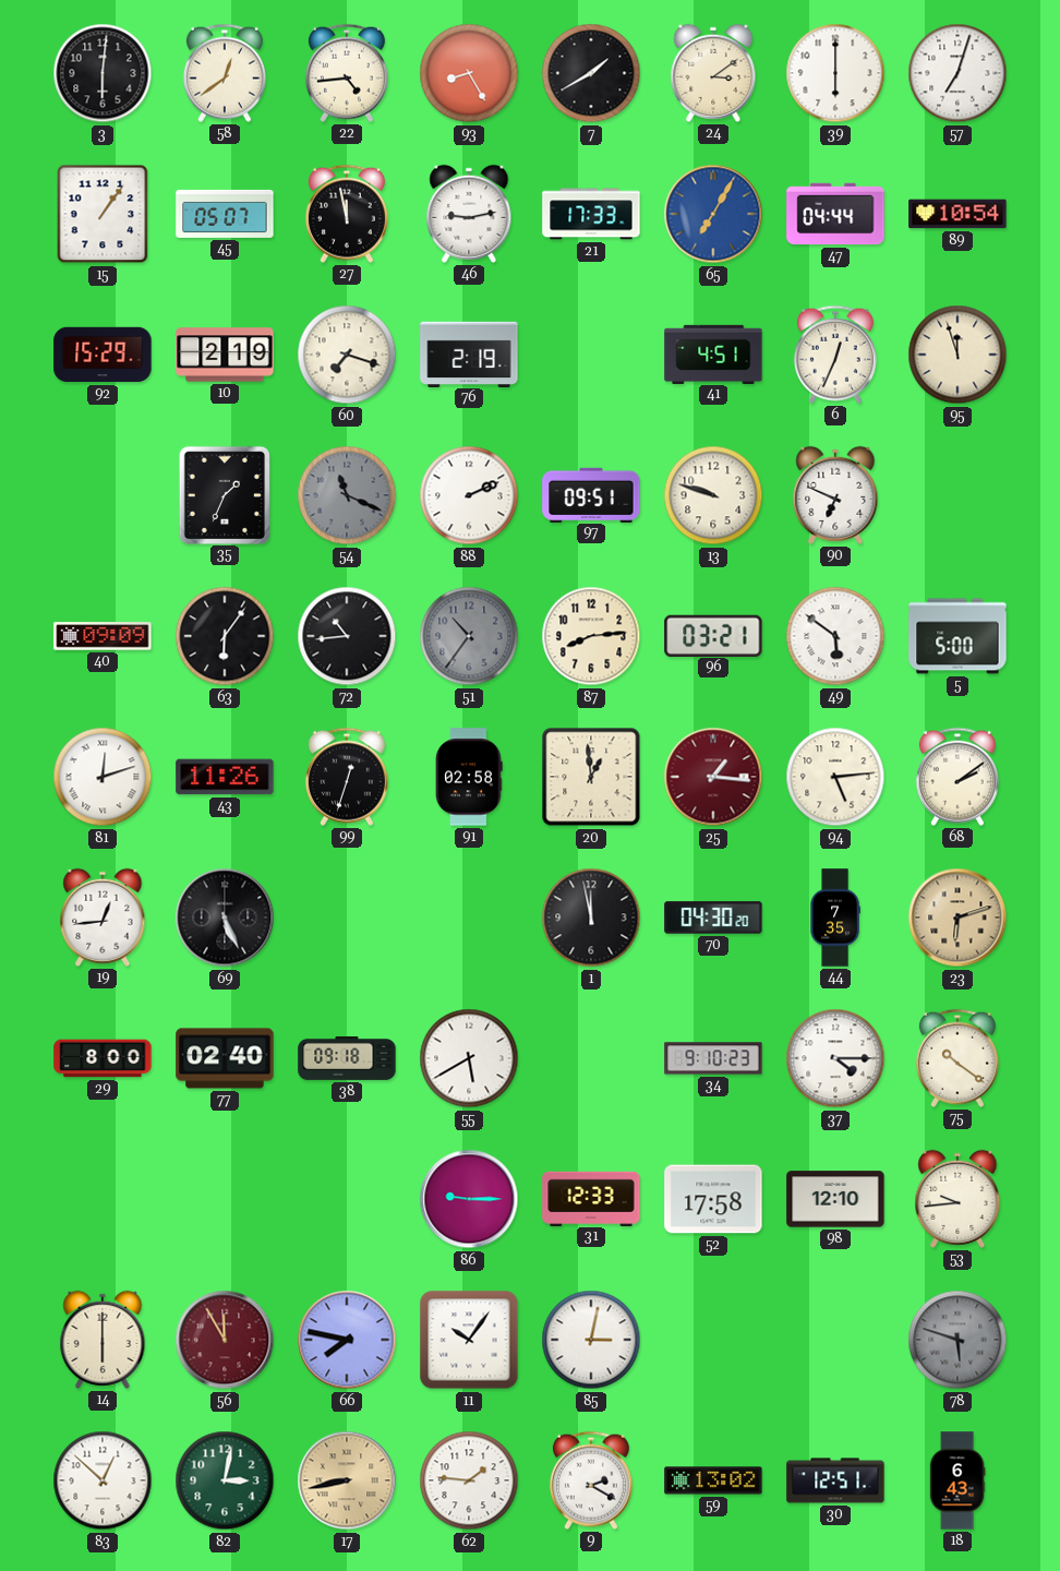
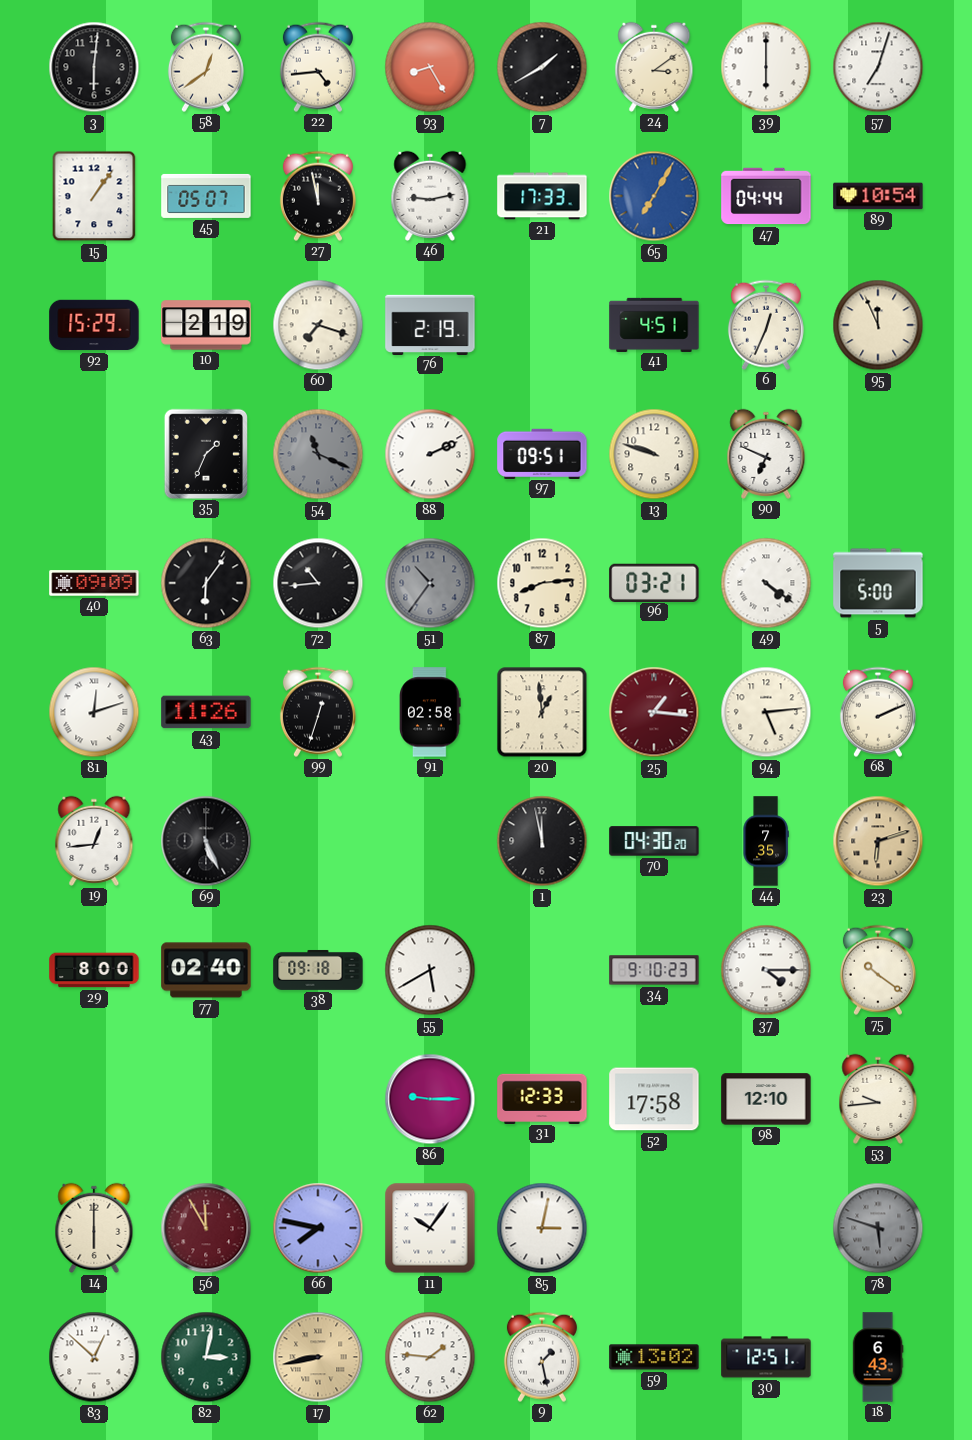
95: 11:57 -> 11:56 (878, 325)
49: 5:51 -> 4:21 (766, 583)
68: 2:09 -> 2:11 (878, 712)
9: 2:20 -> 1:28 (542, 1357)
